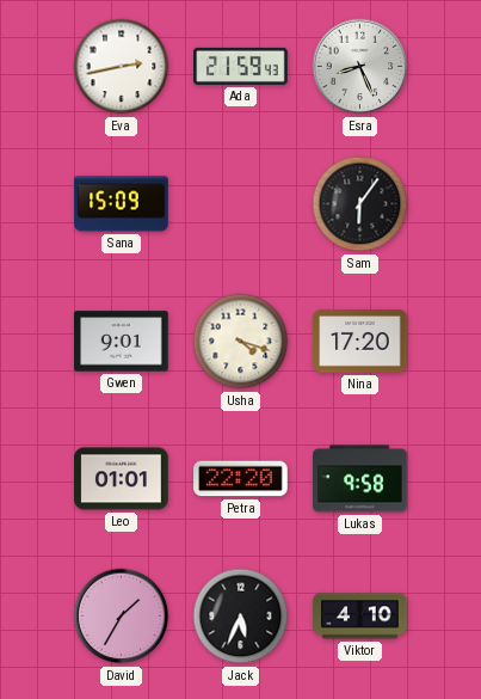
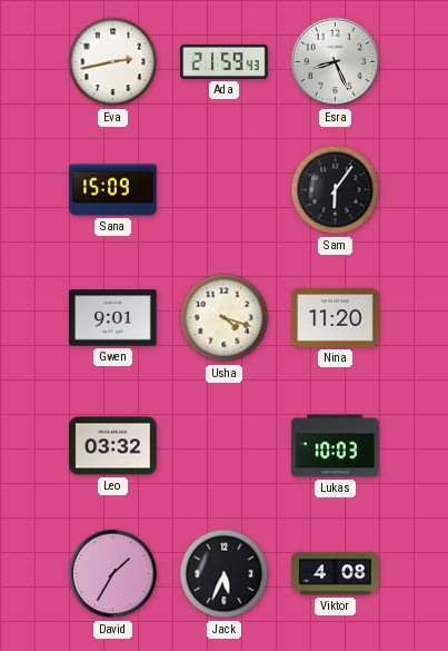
Nina: 17:20 -> 11:20 (336, 318)
Leo: 01:01 -> 03:32 (113, 446)
Petra: 22:20 -> none (241, 479)
Lukas: 9:58 -> 10:03 (336, 446)
Viktor: 4:10 -> 4:08 (336, 574)
